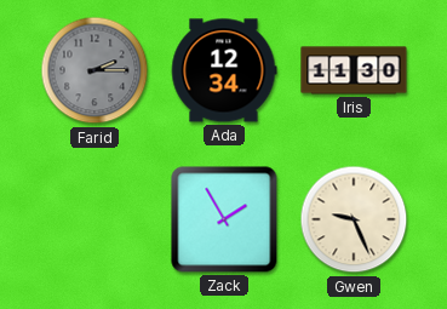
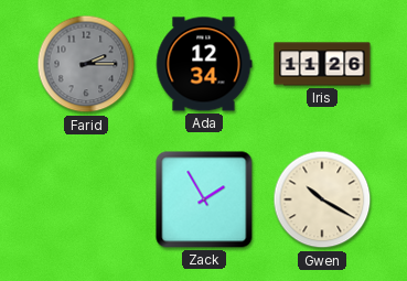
Iris: 11:30 -> 11:26 (322, 64)
Gwen: 9:26 -> 10:20 (322, 199)
